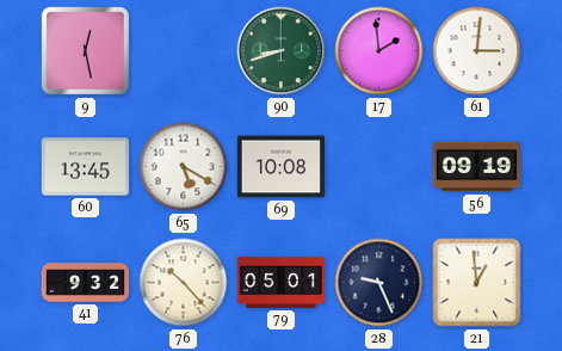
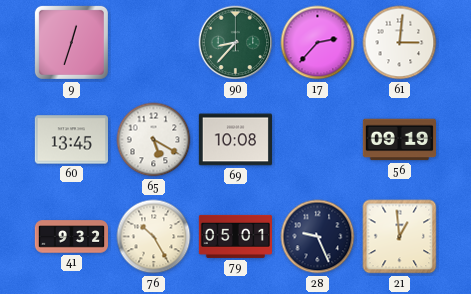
9: 12:28 -> 12:33 (71, 42)
90: 8:42 -> 8:37 (236, 43)
17: 1:59 -> 2:37 (318, 43)
76: 10:23 -> 10:25 (154, 237)
